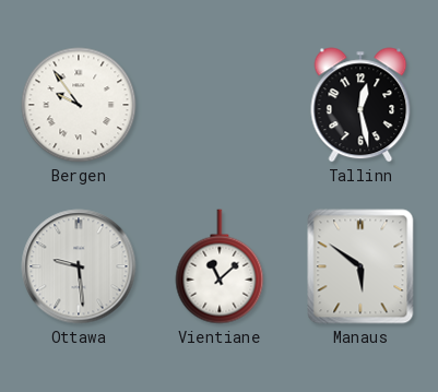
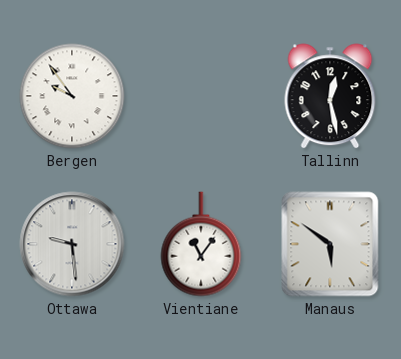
Vientiane: 11:08 -> 11:06 (201, 244)
